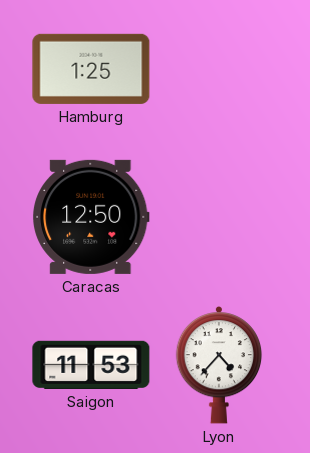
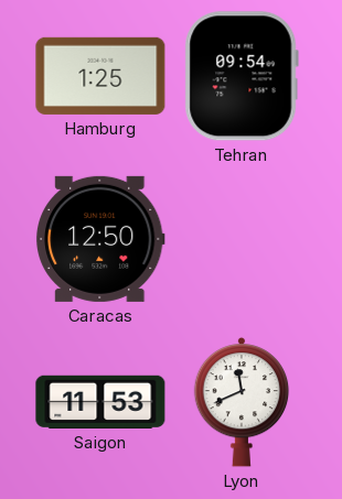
Tehran: none -> 09:54 (242, 76)
Lyon: 4:37 -> 11:41 (242, 403)
